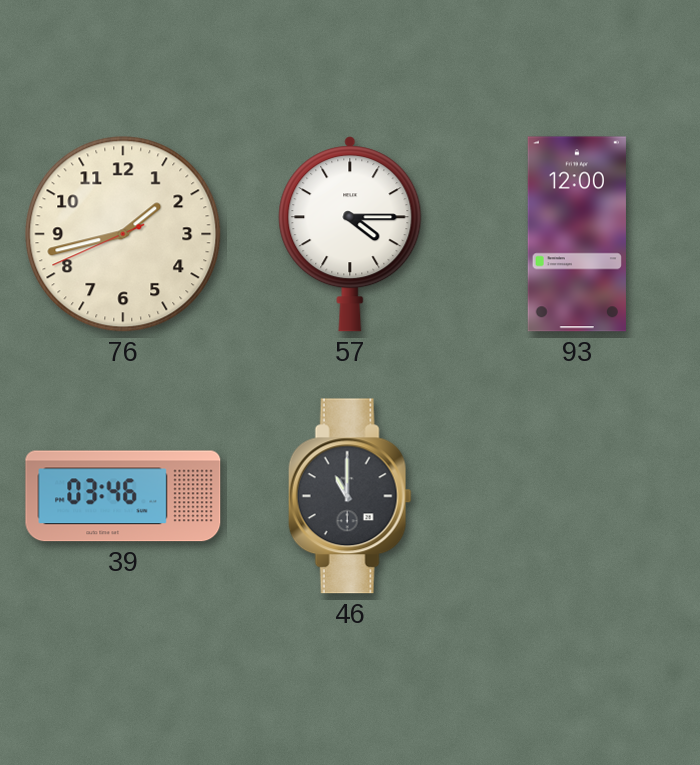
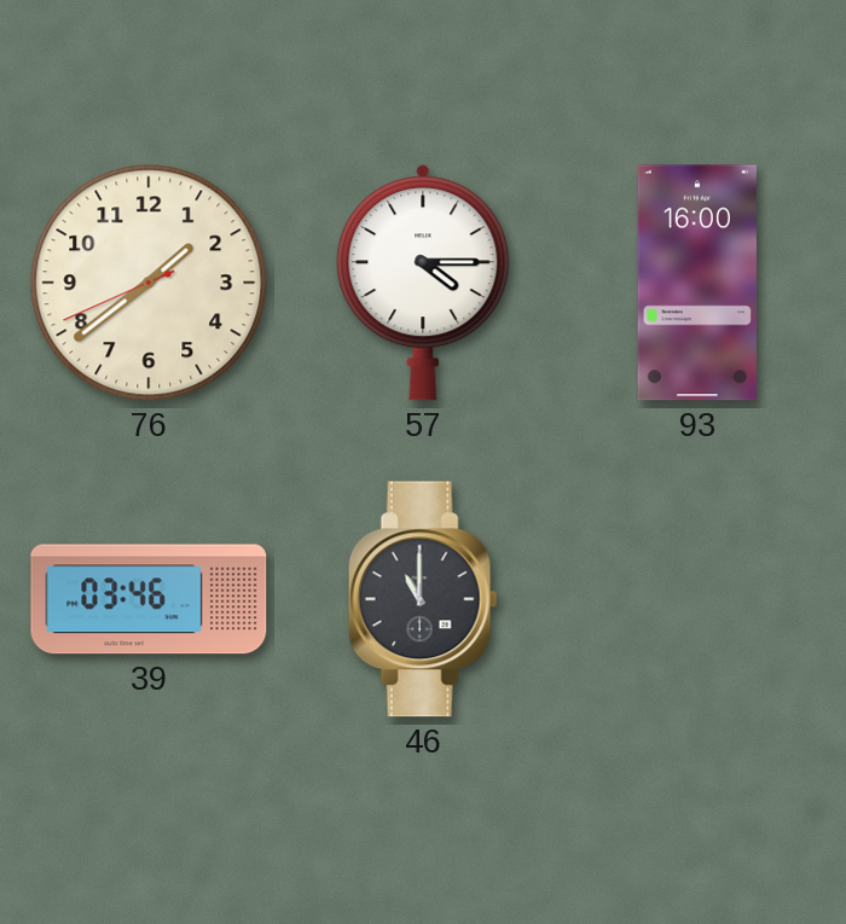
76: 1:42 -> 1:38 (149, 283)
93: 12:00 -> 16:00 (697, 283)
